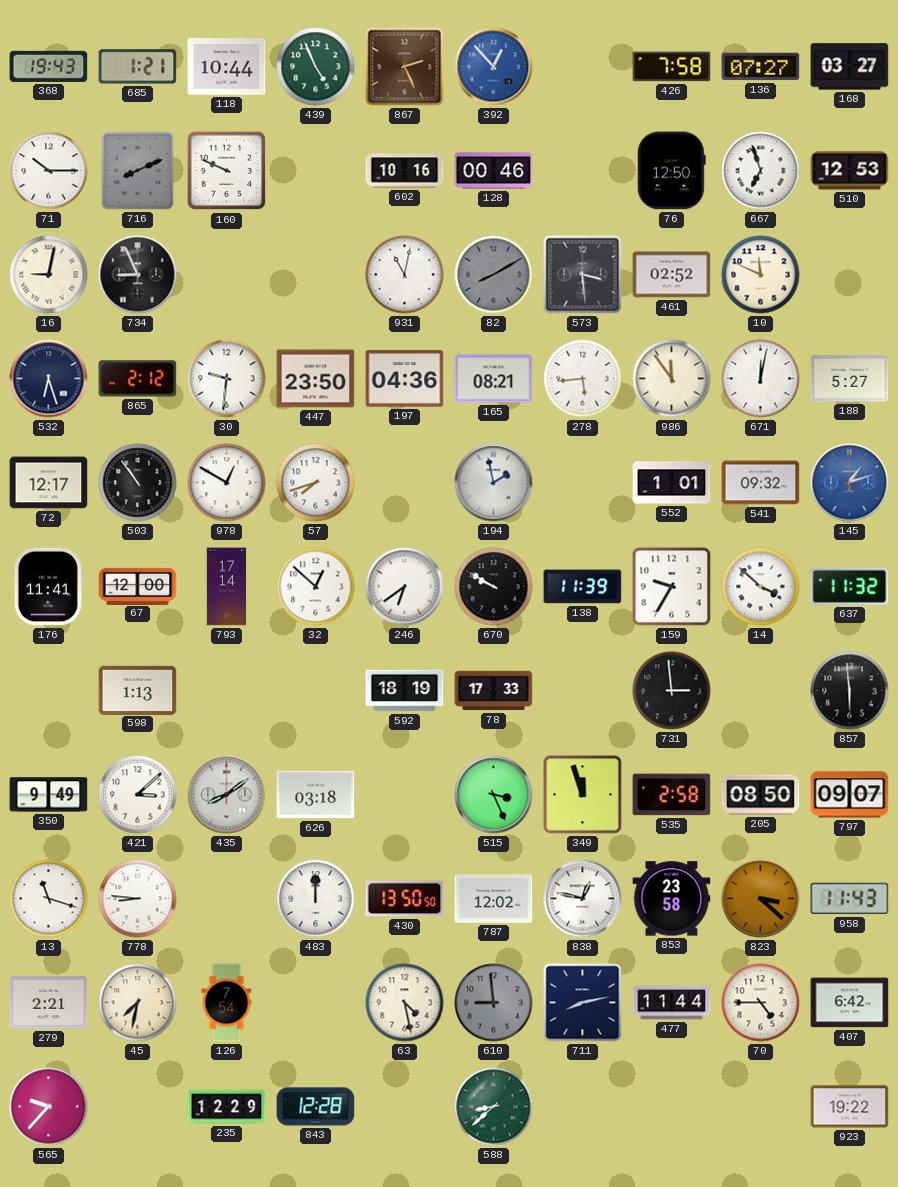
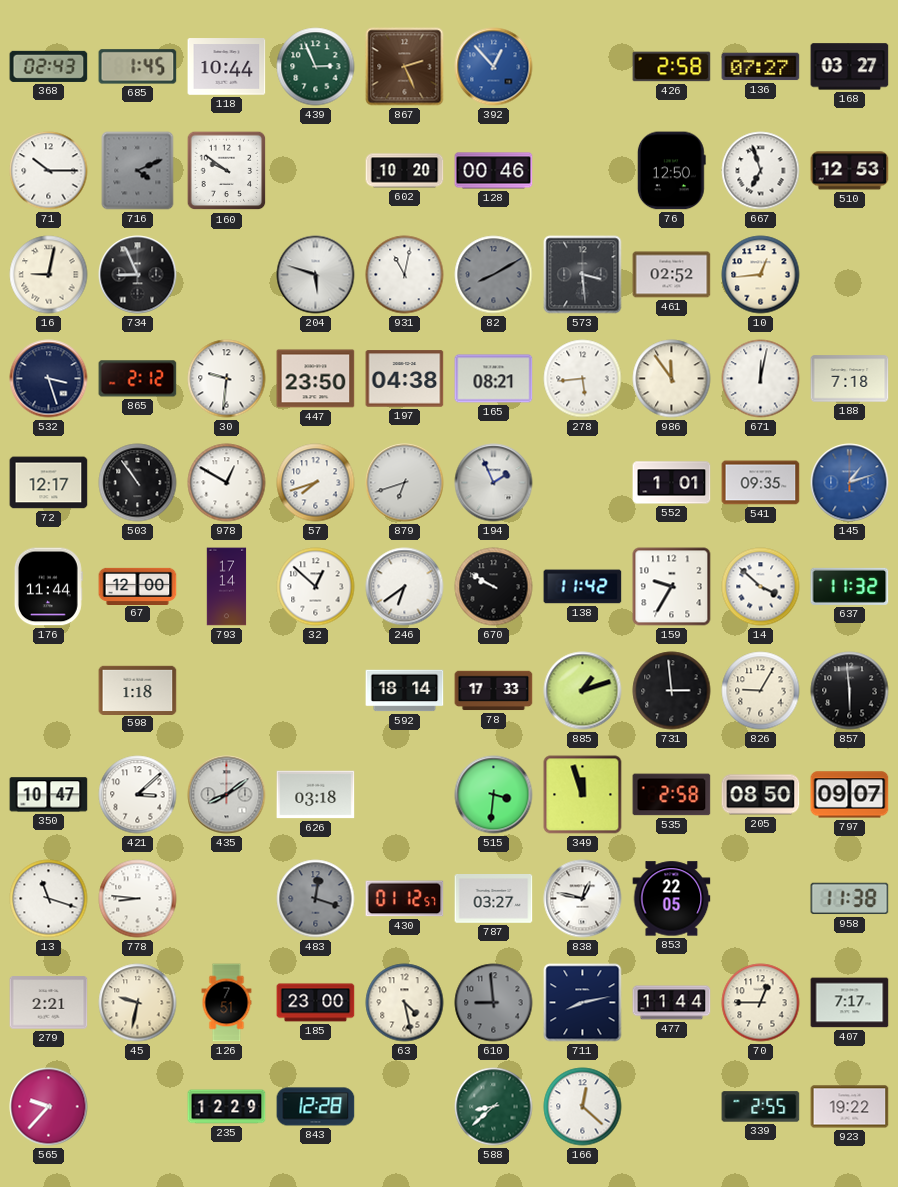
368: 19:43 -> 02:43 (49, 66)
685: 1:21 -> 1:45 (138, 67)
439: 4:56 -> 2:56 (316, 67)
426: 7:58 -> 2:58 (672, 67)
716: 8:11 -> 4:11 (138, 171)
160: 9:49 -> 9:51 (227, 171)
602: 10:16 -> 10:20 (405, 171)
204: none -> 5:48 (316, 275)
10: 11:49 -> 12:44 (761, 275)
532: 6:27 -> 3:27 (49, 379)
197: 04:36 -> 04:38 (405, 379)
188: 5:27 -> 7:18 (850, 379)
879: none -> 6:42 (405, 483)
194: 1:58 -> 1:56 (494, 483)
541: 09:32 -> 09:35 (761, 483)
176: 11:41 -> 11:44 (48, 587)
138: 11:39 -> 11:42 (583, 587)
598: 1:13 -> 1:18 (138, 690)
592: 18:19 -> 18:14 (405, 691)
885: none -> 1:12 (583, 691)
826: none -> 9:05 (761, 691)
350: 9:49 -> 10:47 (49, 795)
515: 3:26 -> 3:31 (494, 795)
483: 12:00 -> 12:18 (316, 899)
483 dial: white -> grey (316, 899)
430: 13:50 -> 01:12 (405, 899)
787: 12:02 -> 03:27 (494, 899)
853: 23:58 -> 22:05 (672, 899)
823: 3:22 -> none (761, 899)
958: 11:43 -> 11:38 (850, 899)
45: 7:32 -> 9:32 (138, 1003)
126: 7:54 -> 7:51 (227, 1003)
185: none -> 23:00 (316, 1003)
70: 4:45 -> 12:45 (761, 1003)
407: 6:42 -> 7:17 (850, 1003)
166: none -> 12:22 (583, 1107)
339: none -> 2:55 (761, 1107)
